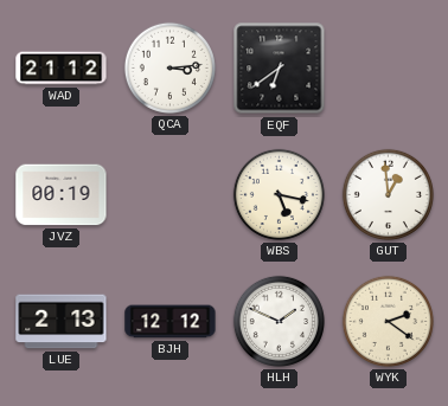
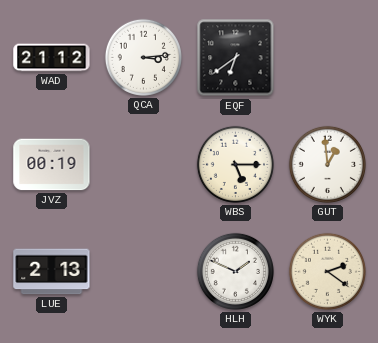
WBS: 5:17 -> 5:15 (235, 164)
BJH: 12:12 -> none (171, 322)
